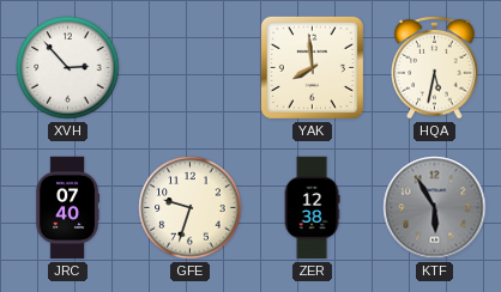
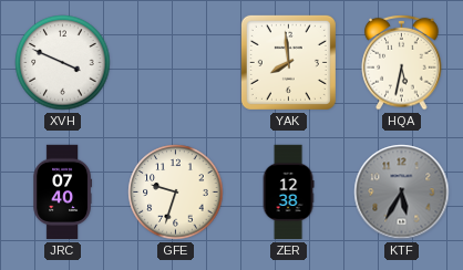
XVH: 2:53 -> 3:49 (63, 63)
KTF: 5:55 -> 5:35 (402, 193)
